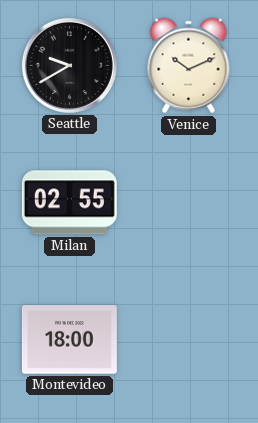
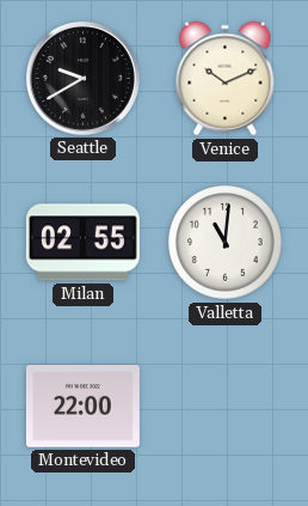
Valletta: none -> 11:01 (226, 243)
Montevideo: 18:00 -> 22:00 (82, 407)
